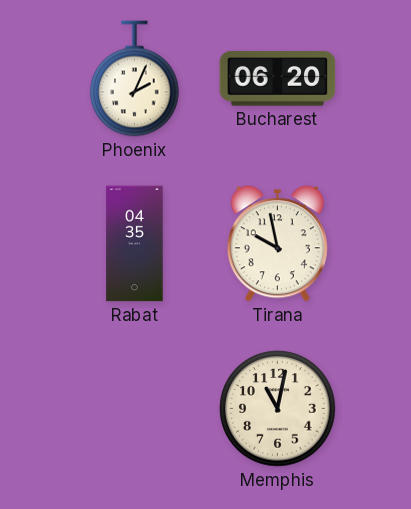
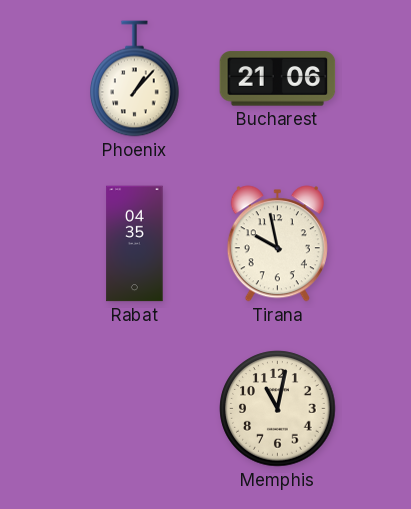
Phoenix: 2:04 -> 1:07 (135, 79)
Bucharest: 06:20 -> 21:06 (278, 79)
